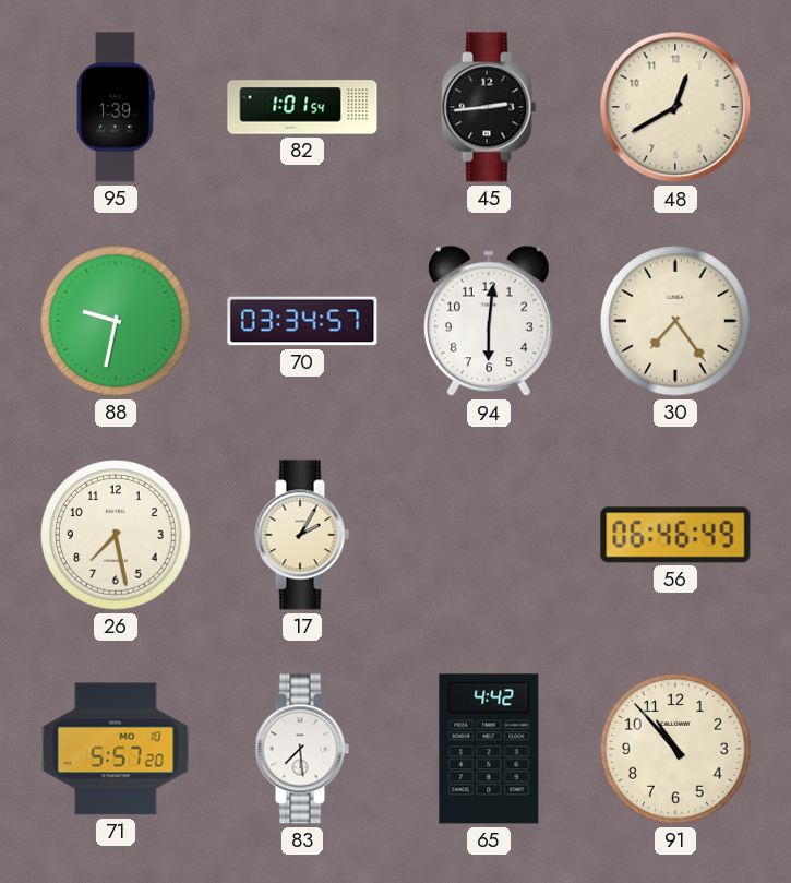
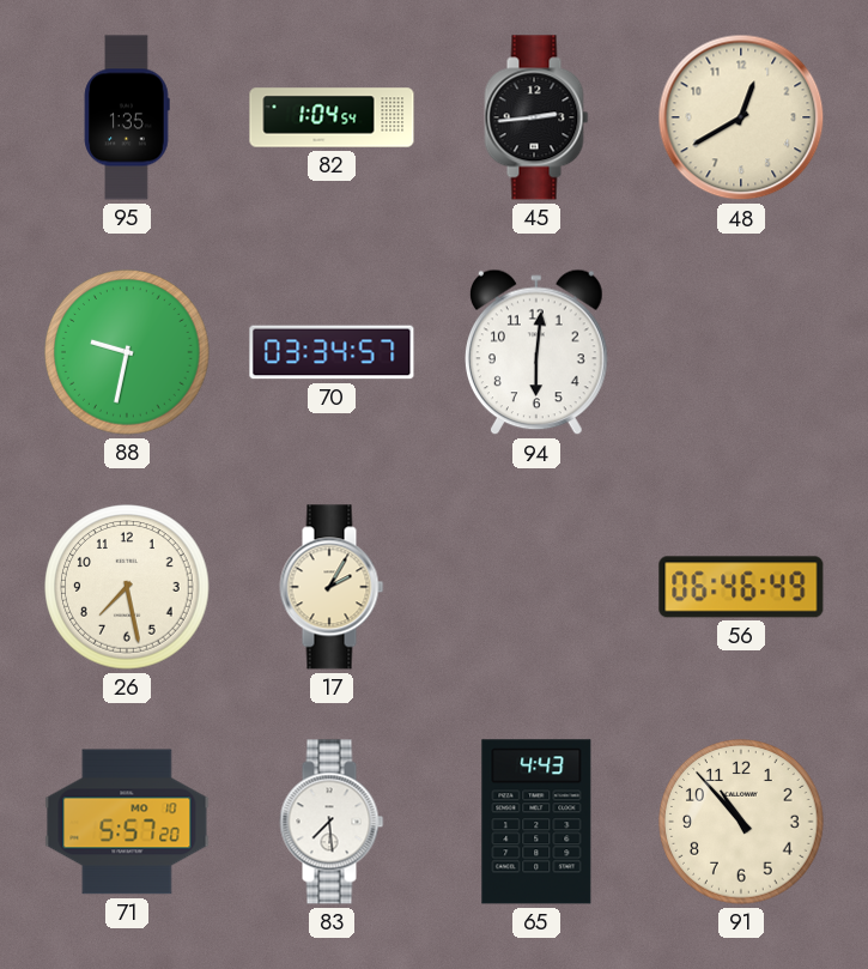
95: 1:39 -> 1:35 (127, 117)
82: 1:01 -> 1:04 (332, 117)
30: 7:24 -> none (675, 321)
65: 4:42 -> 4:43 (536, 822)
